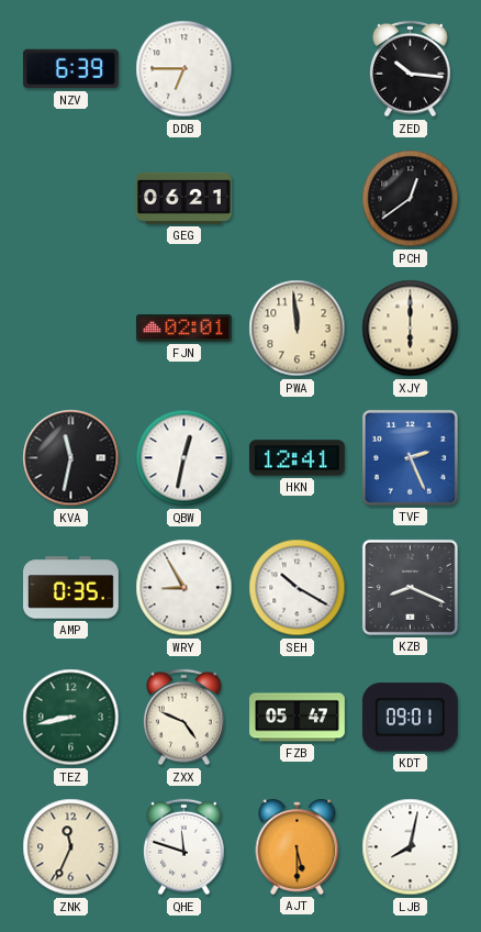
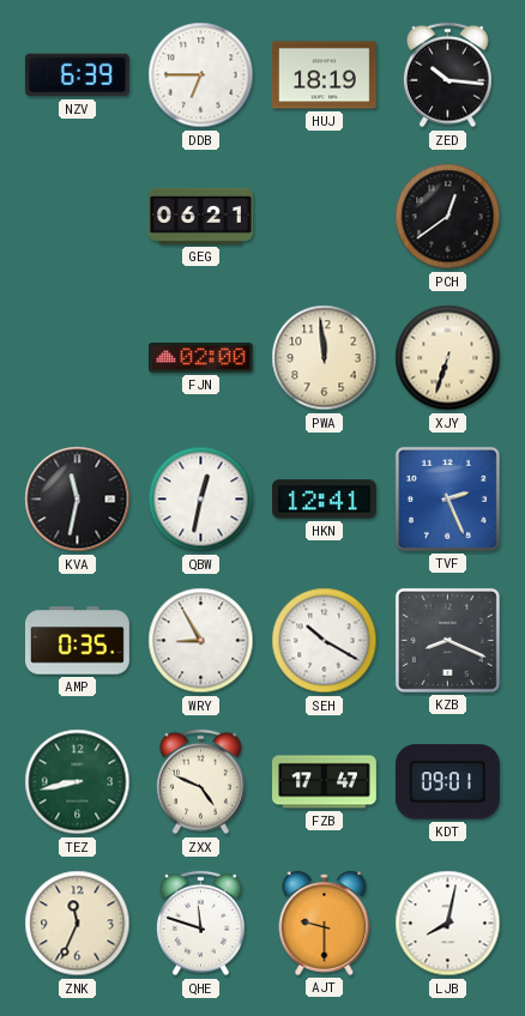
HUJ: none -> 18:19 (324, 75)
FJN: 02:01 -> 02:00 (200, 358)
XJY: 6:00 -> 6:33 (448, 358)
FZB: 05:47 -> 17:47 (325, 782)
AJT: 5:30 -> 9:30 (325, 923)
